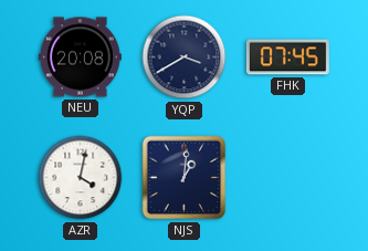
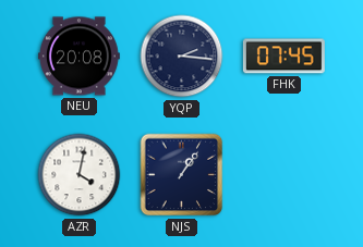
YQP: 3:40 -> 2:16 (182, 57)
NJS: 1:01 -> 1:06 (182, 175)
